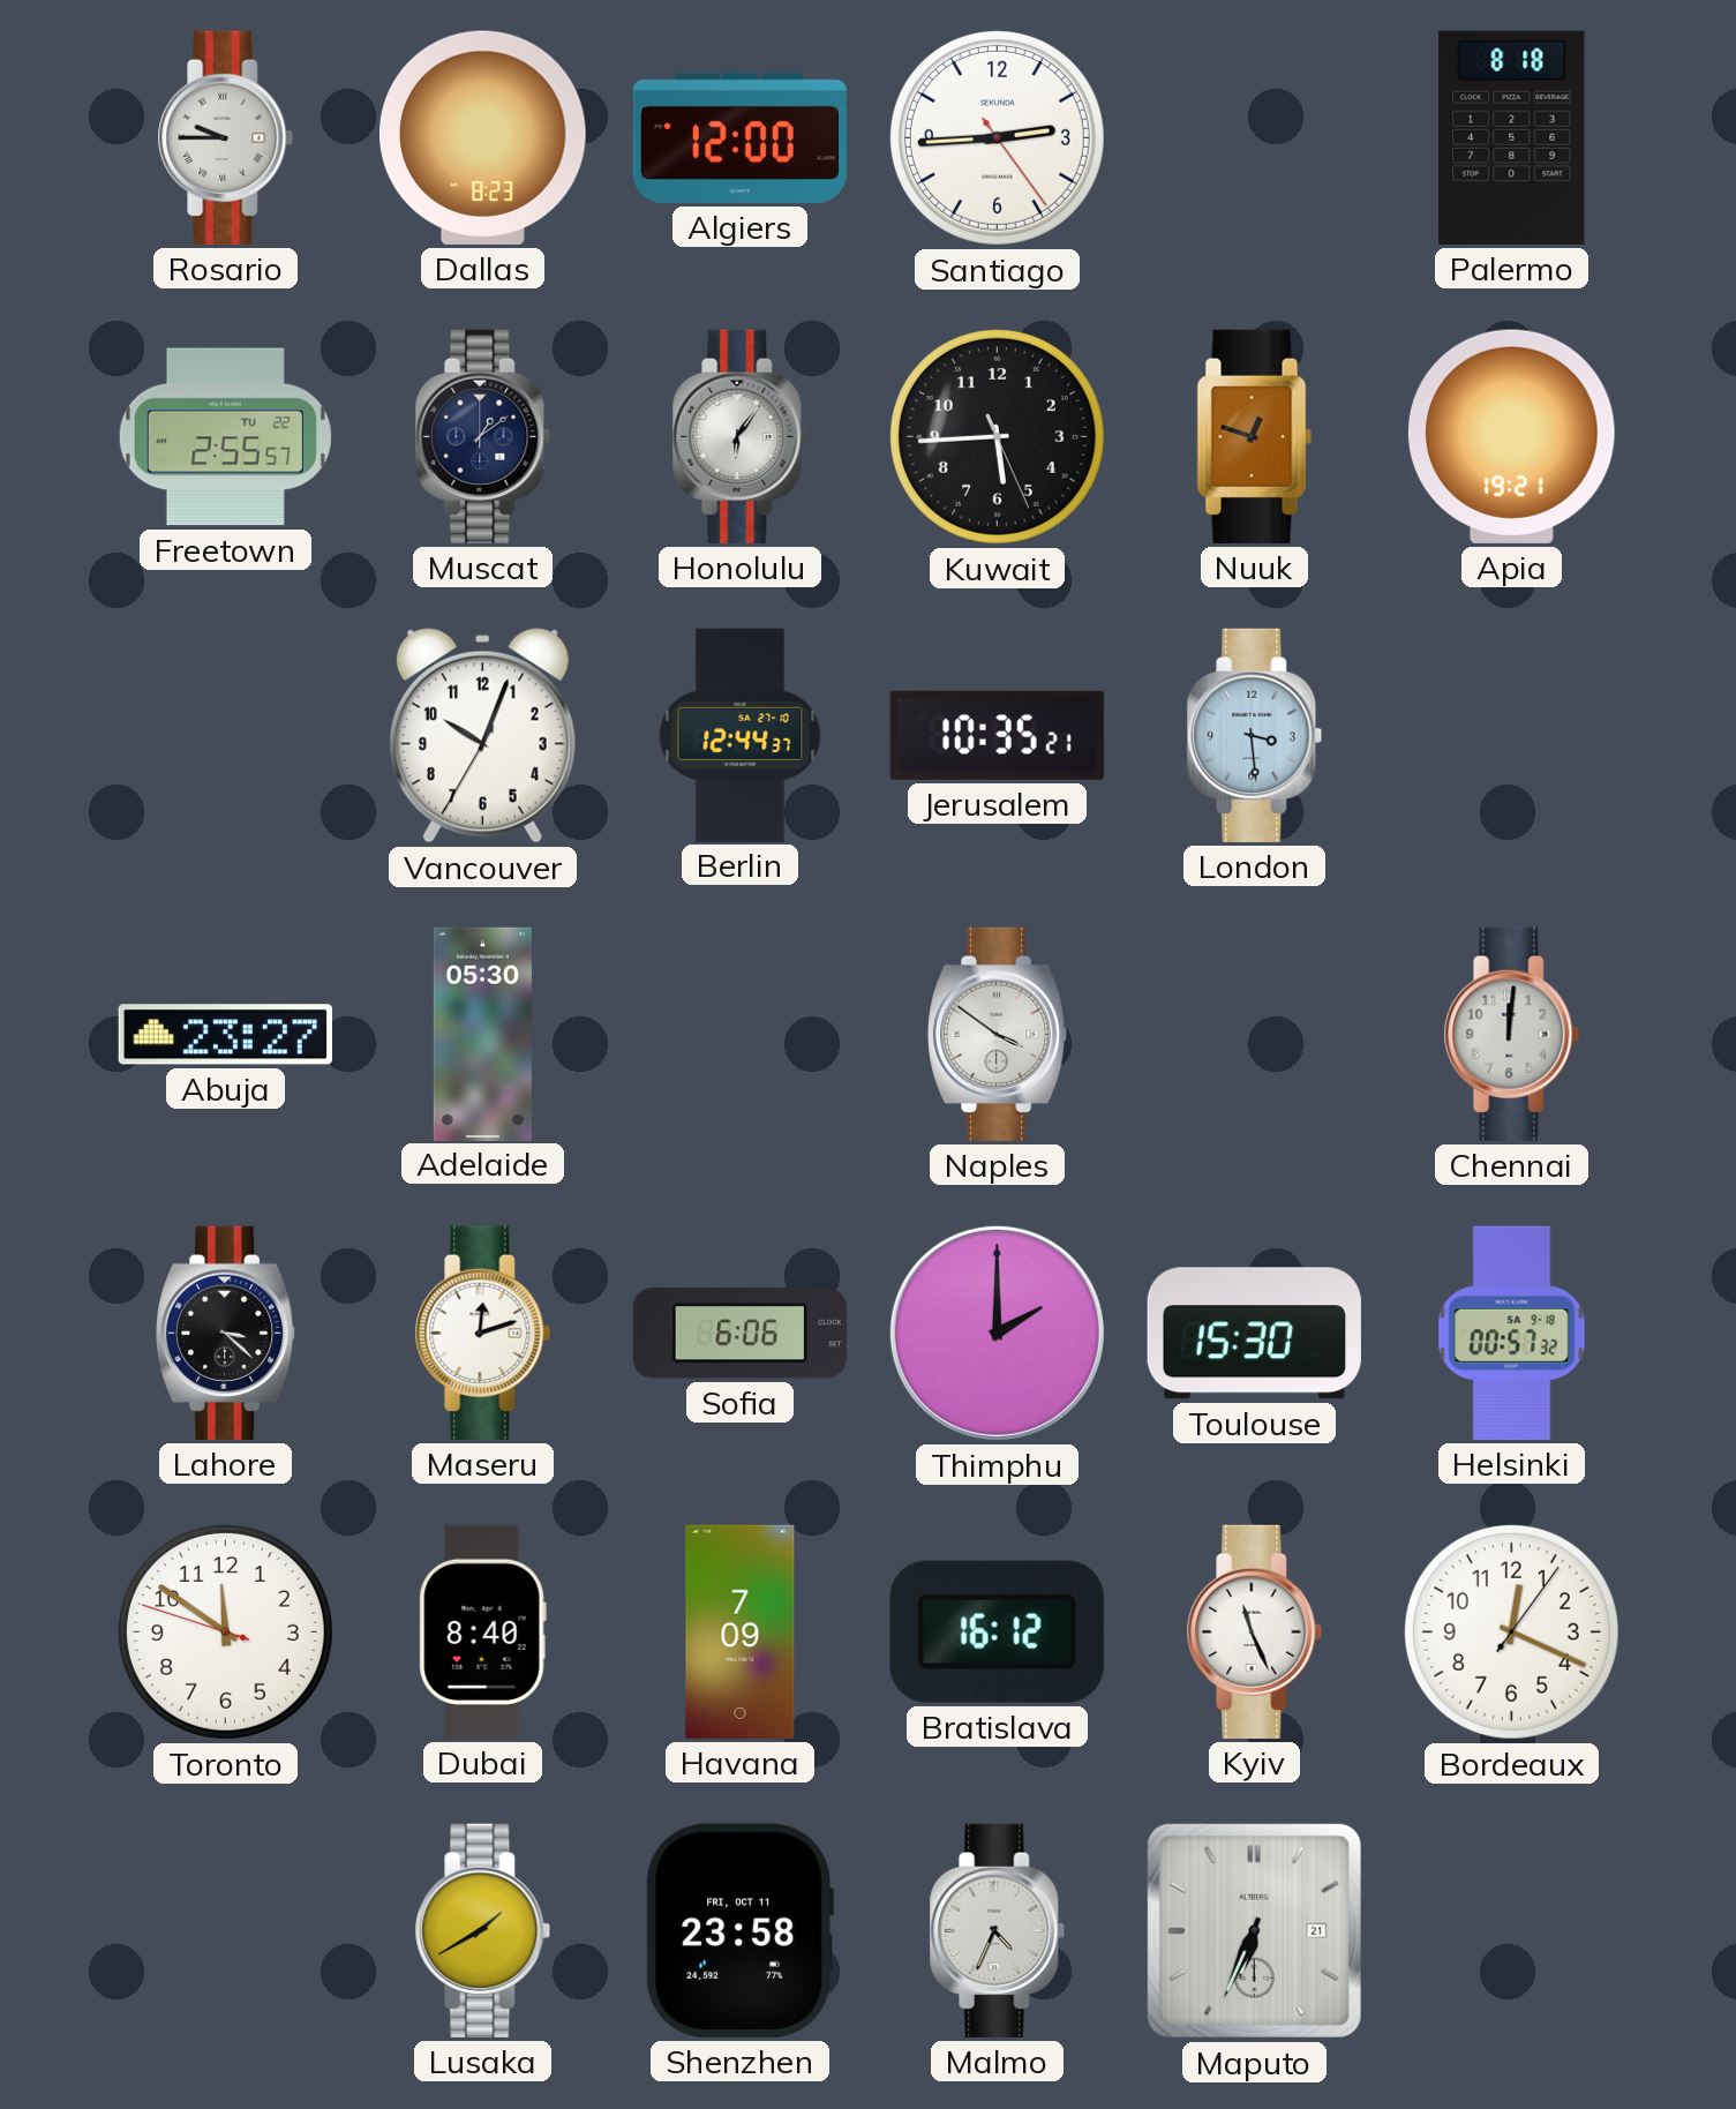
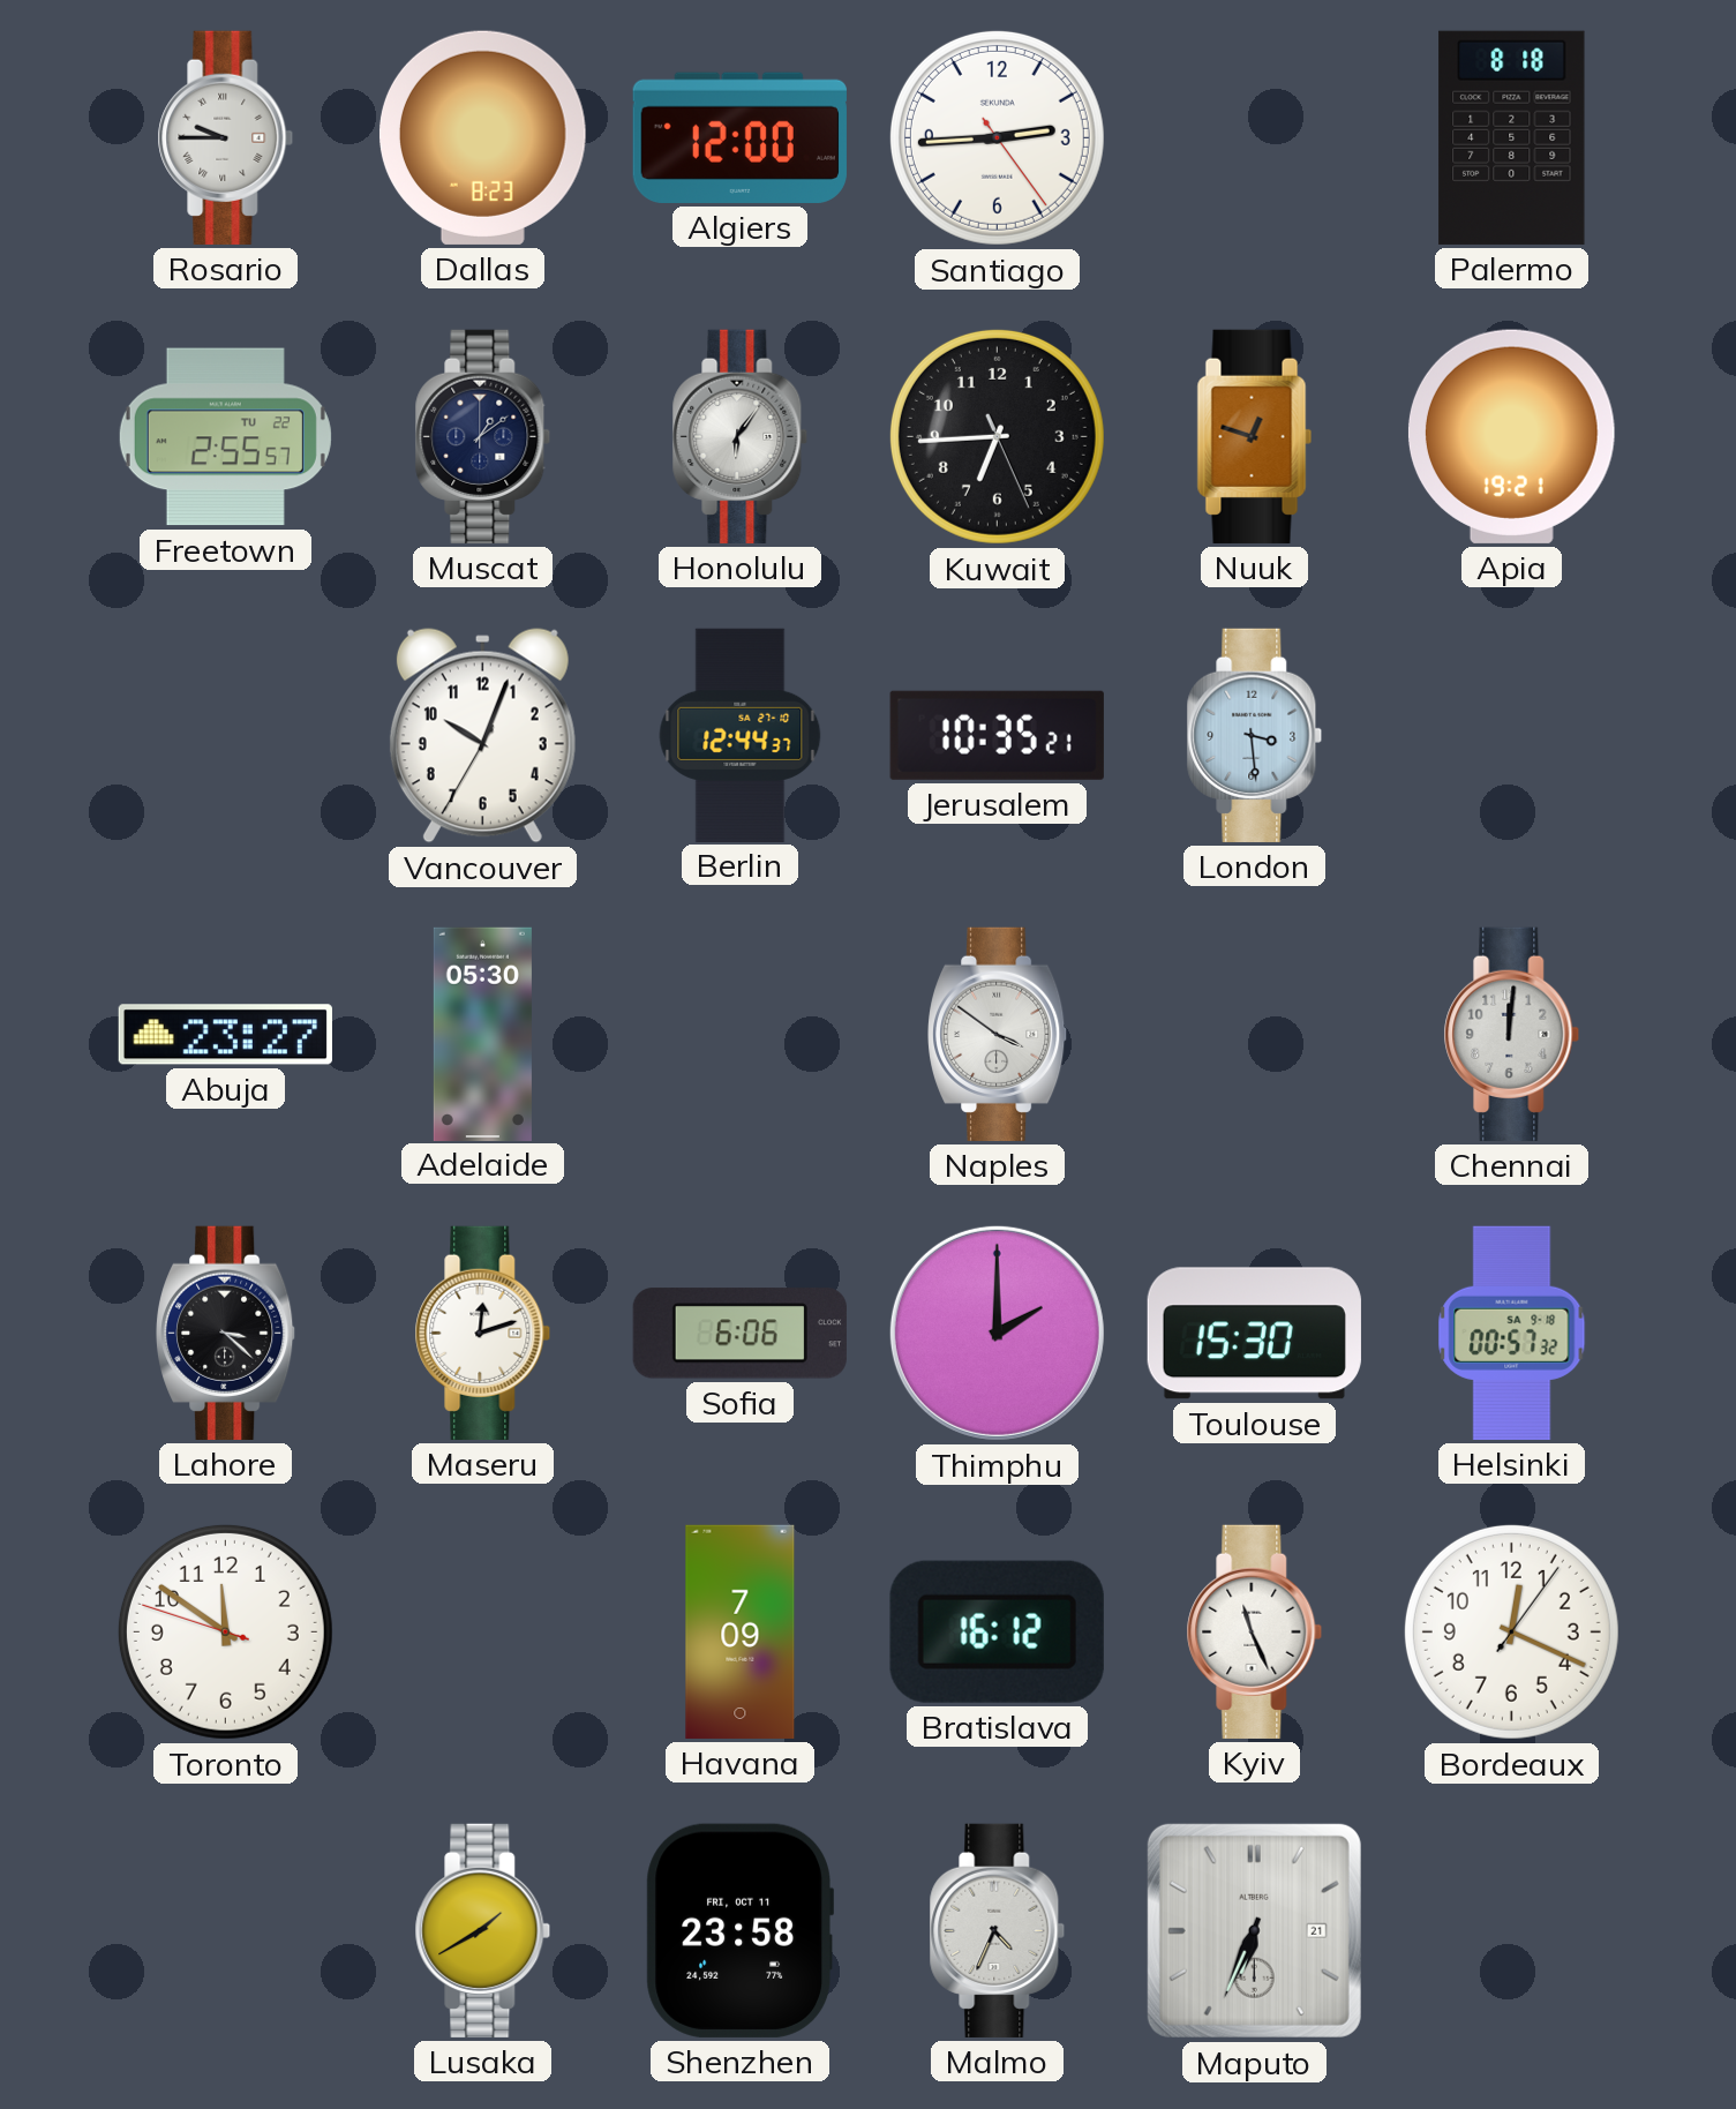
Kuwait: 5:44 -> 6:44 (997, 436)
Dubai: 8:40 -> none (482, 1631)
